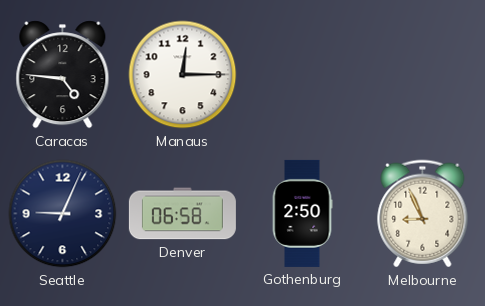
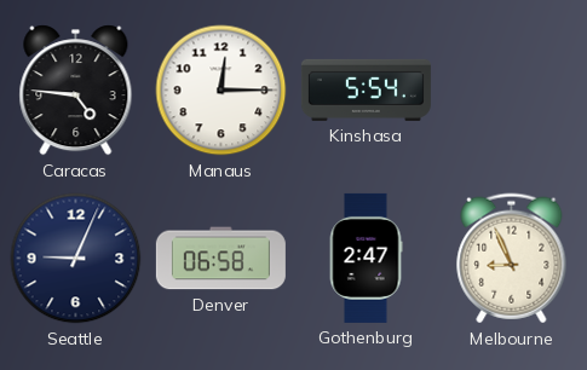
Kinshasa: none -> 5:54 (366, 89)
Gothenburg: 2:50 -> 2:47 (366, 258)
